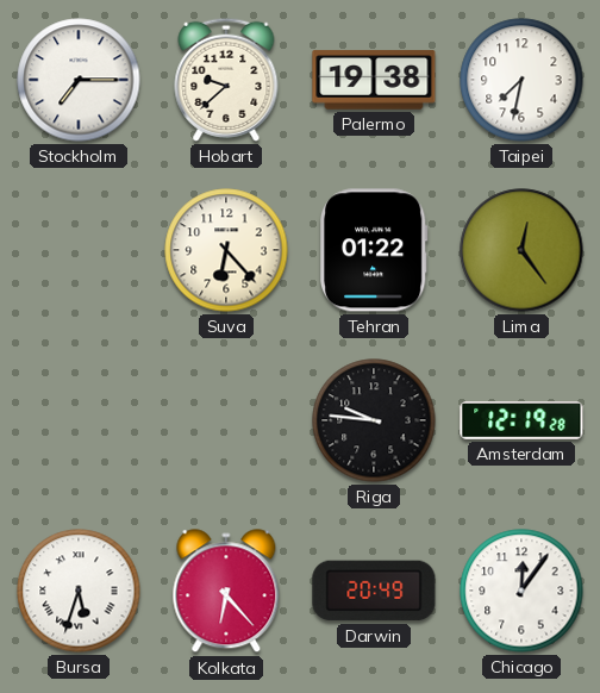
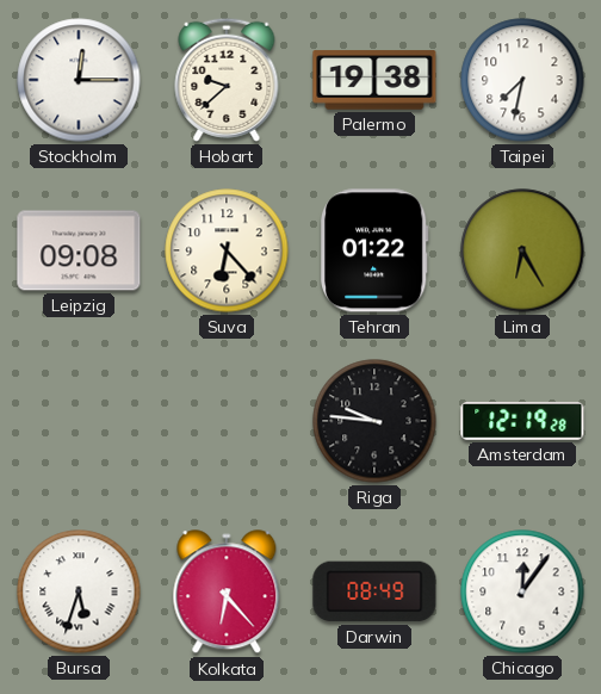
Stockholm: 7:15 -> 12:15 (79, 80)
Leipzig: none -> 09:08 (79, 250)
Lima: 12:24 -> 6:25 (522, 250)
Darwin: 20:49 -> 08:49 (374, 591)
